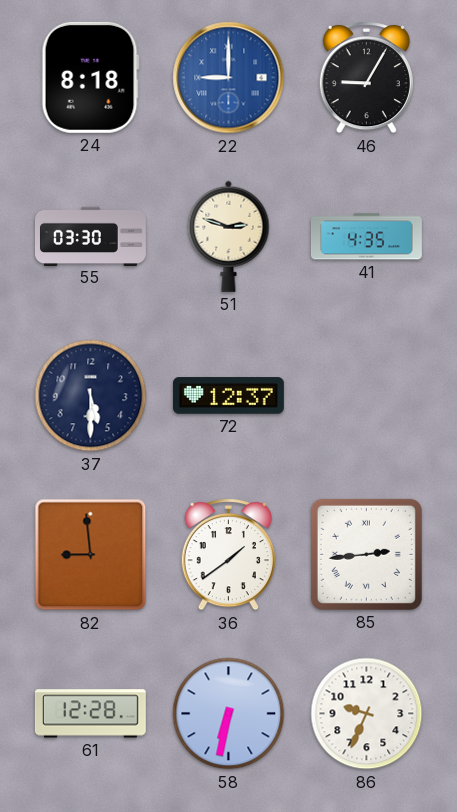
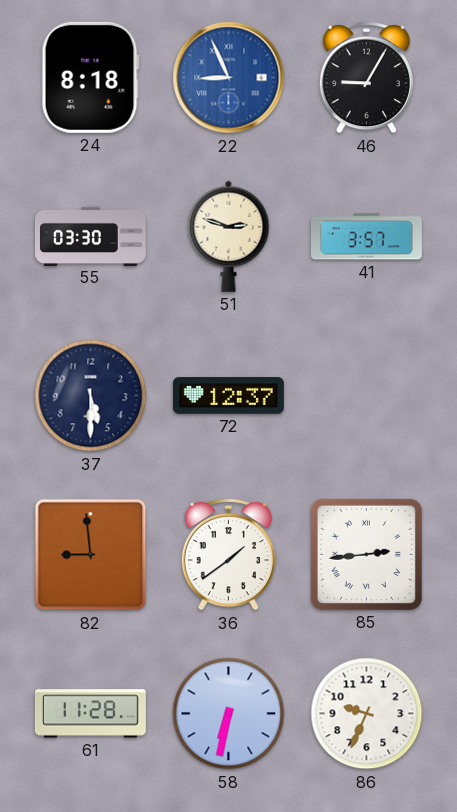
22: 9:00 -> 8:56 (229, 78)
41: 4:35 -> 3:57 (366, 237)
61: 12:28 -> 11:28 (90, 714)
